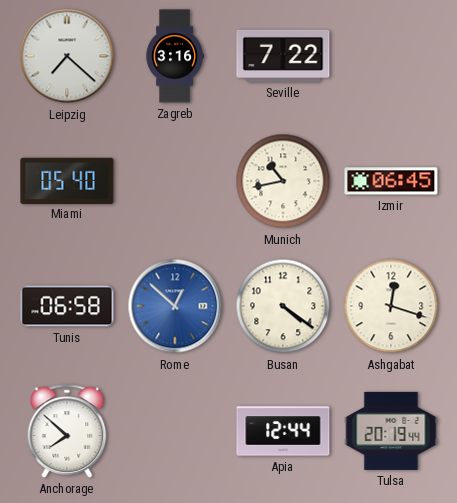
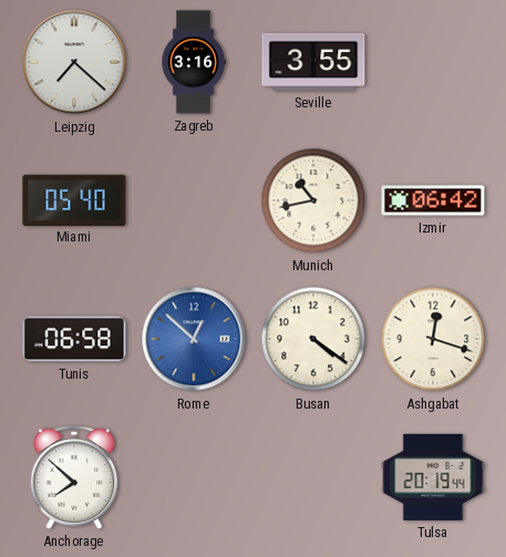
Seville: 7:22 -> 3:55 (313, 62)
Izmir: 06:45 -> 06:42 (433, 200)
Apia: 12:44 -> none (283, 431)
